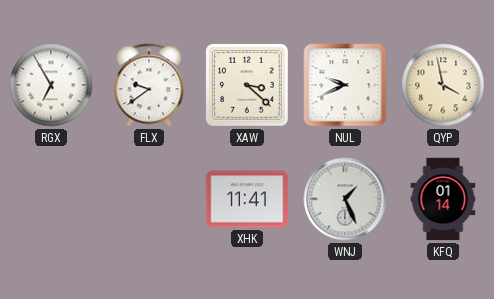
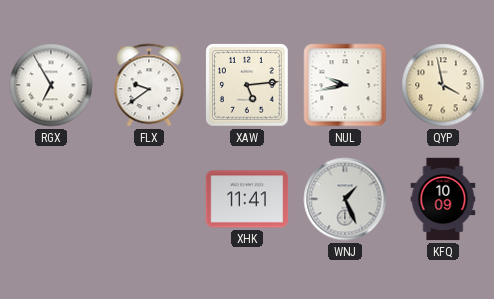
XAW: 3:22 -> 5:14 (248, 86)
NUL: 9:41 -> 9:43 (345, 85)
KFQ: 01:14 -> 10:09 (443, 199)
